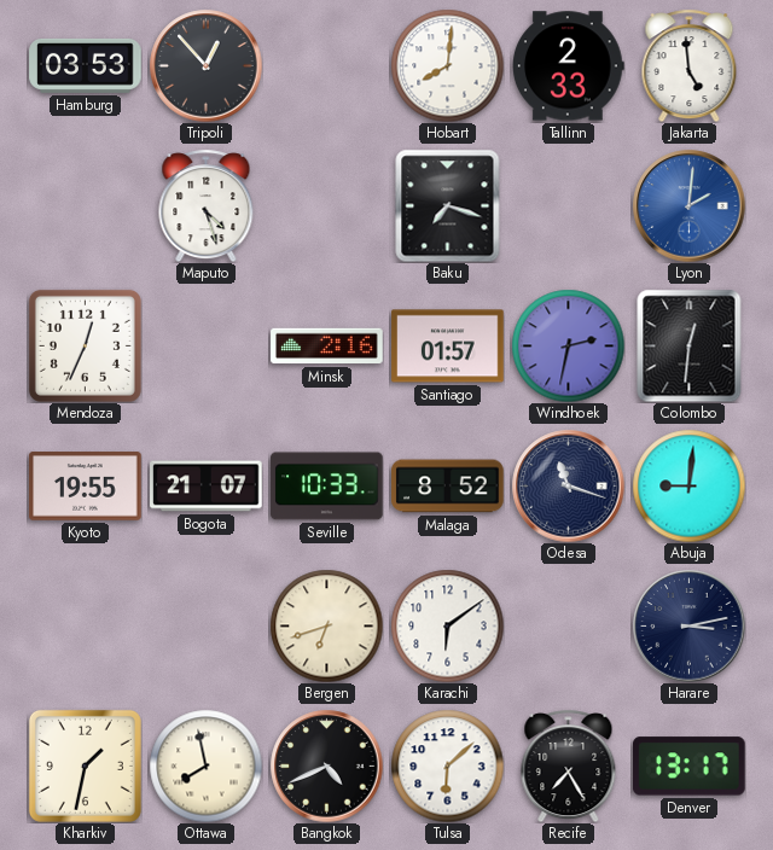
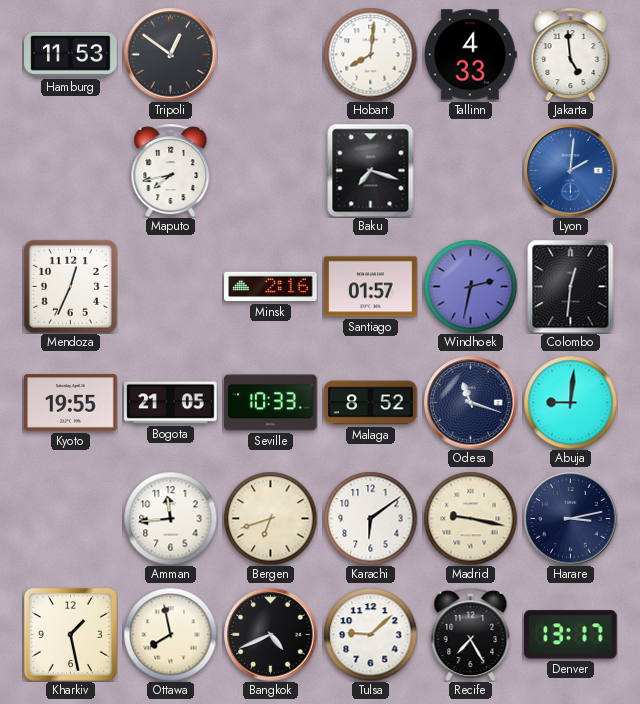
Hamburg: 03:53 -> 11:53 (71, 54)
Tripoli: 12:53 -> 12:51 (170, 54)
Tallinn: 2:33 -> 4:33 (471, 55)
Maputo: 4:27 -> 7:43 (171, 170)
Bogota: 21:07 -> 21:05 (171, 403)
Amman: none -> 11:44 (170, 518)
Madrid: none -> 9:17 (470, 518)
Kharkiv: 1:32 -> 1:28 (70, 634)
Tulsa: 6:08 -> 9:08 (370, 634)
